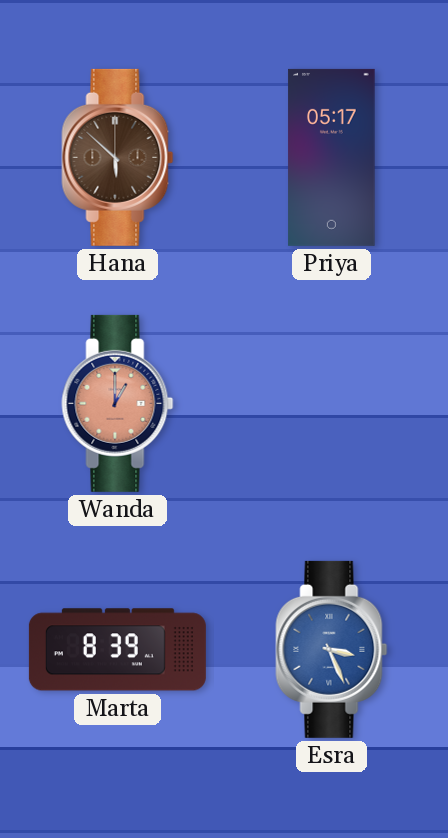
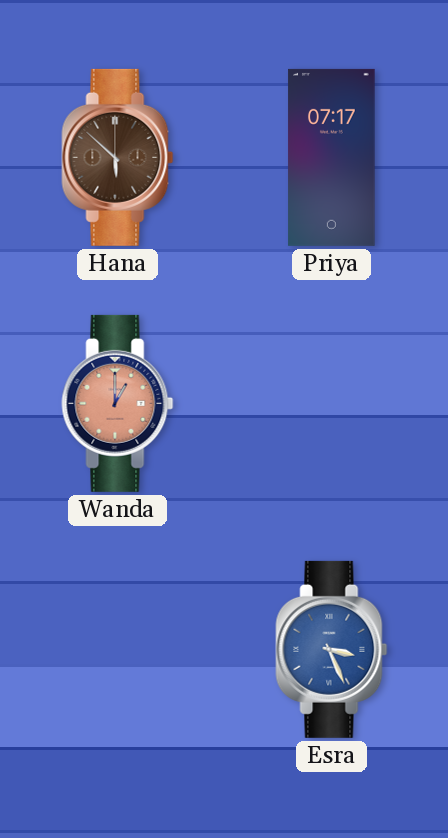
Priya: 05:17 -> 07:17 (332, 157)
Marta: 8:39 -> none (117, 650)
